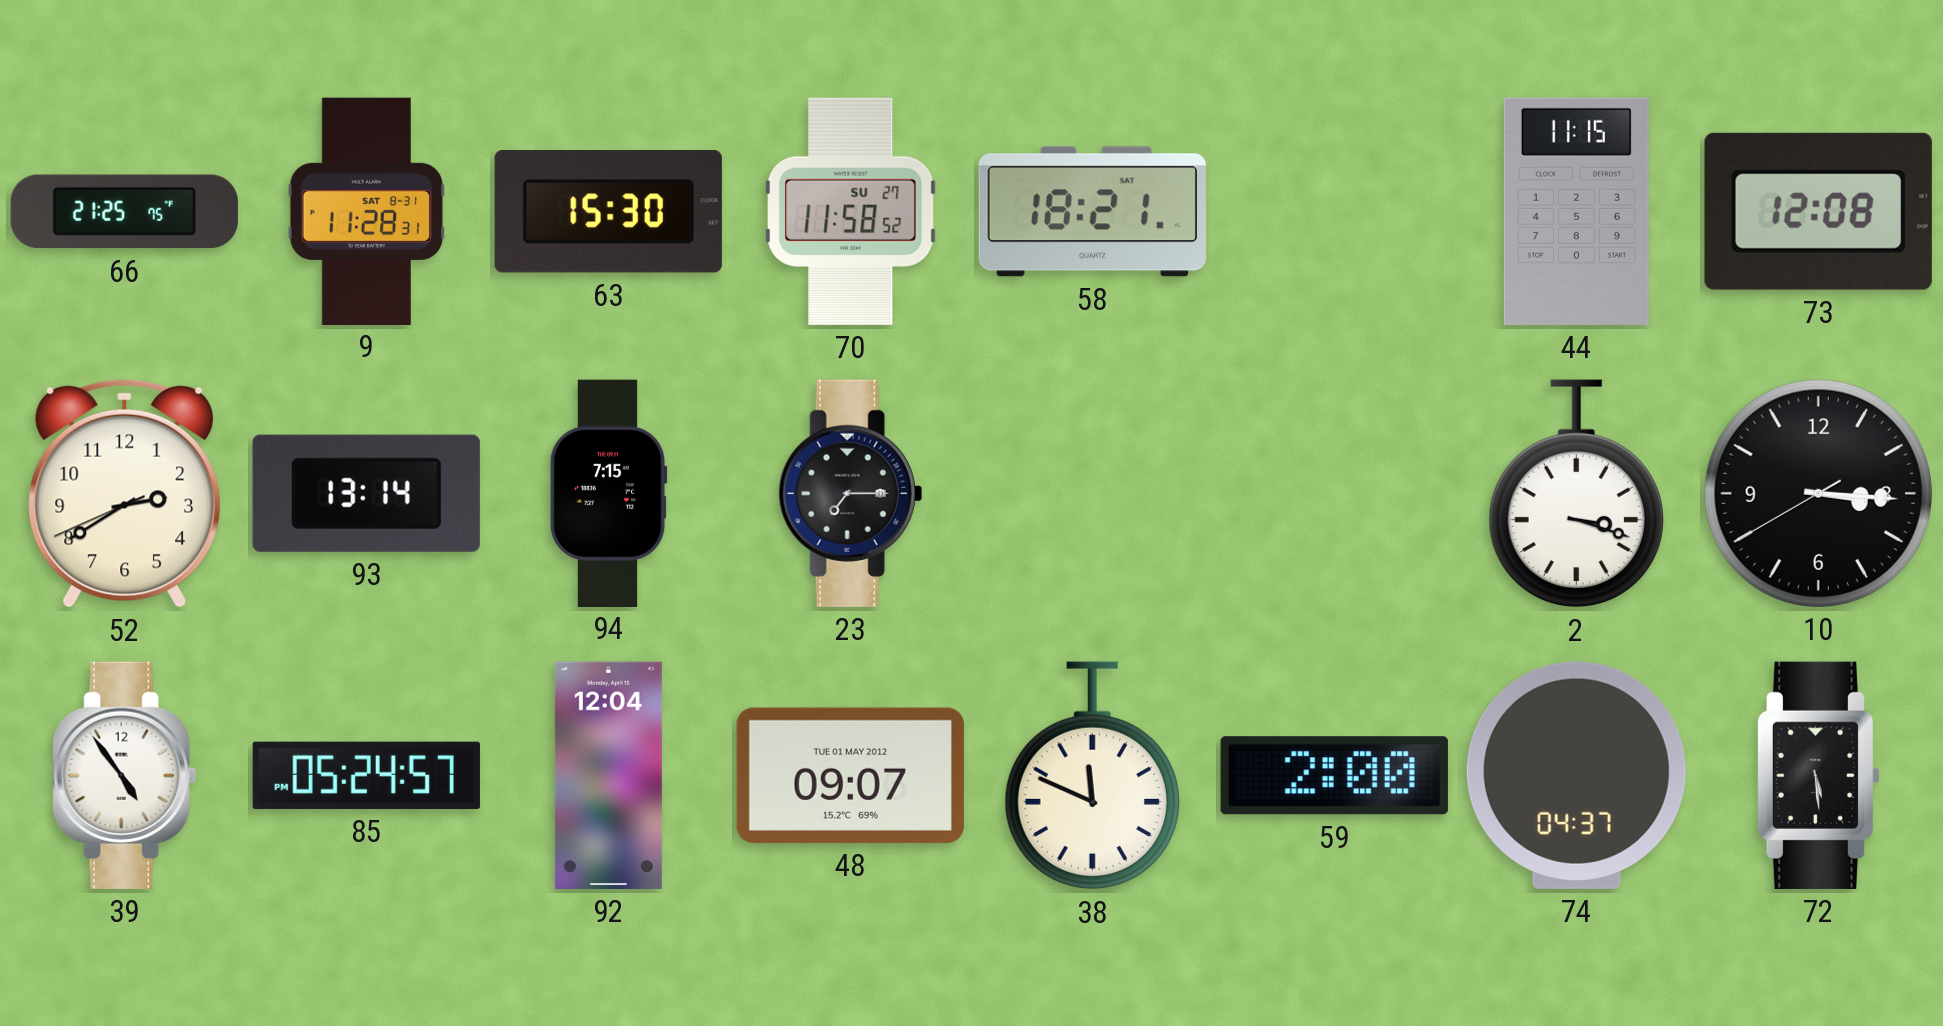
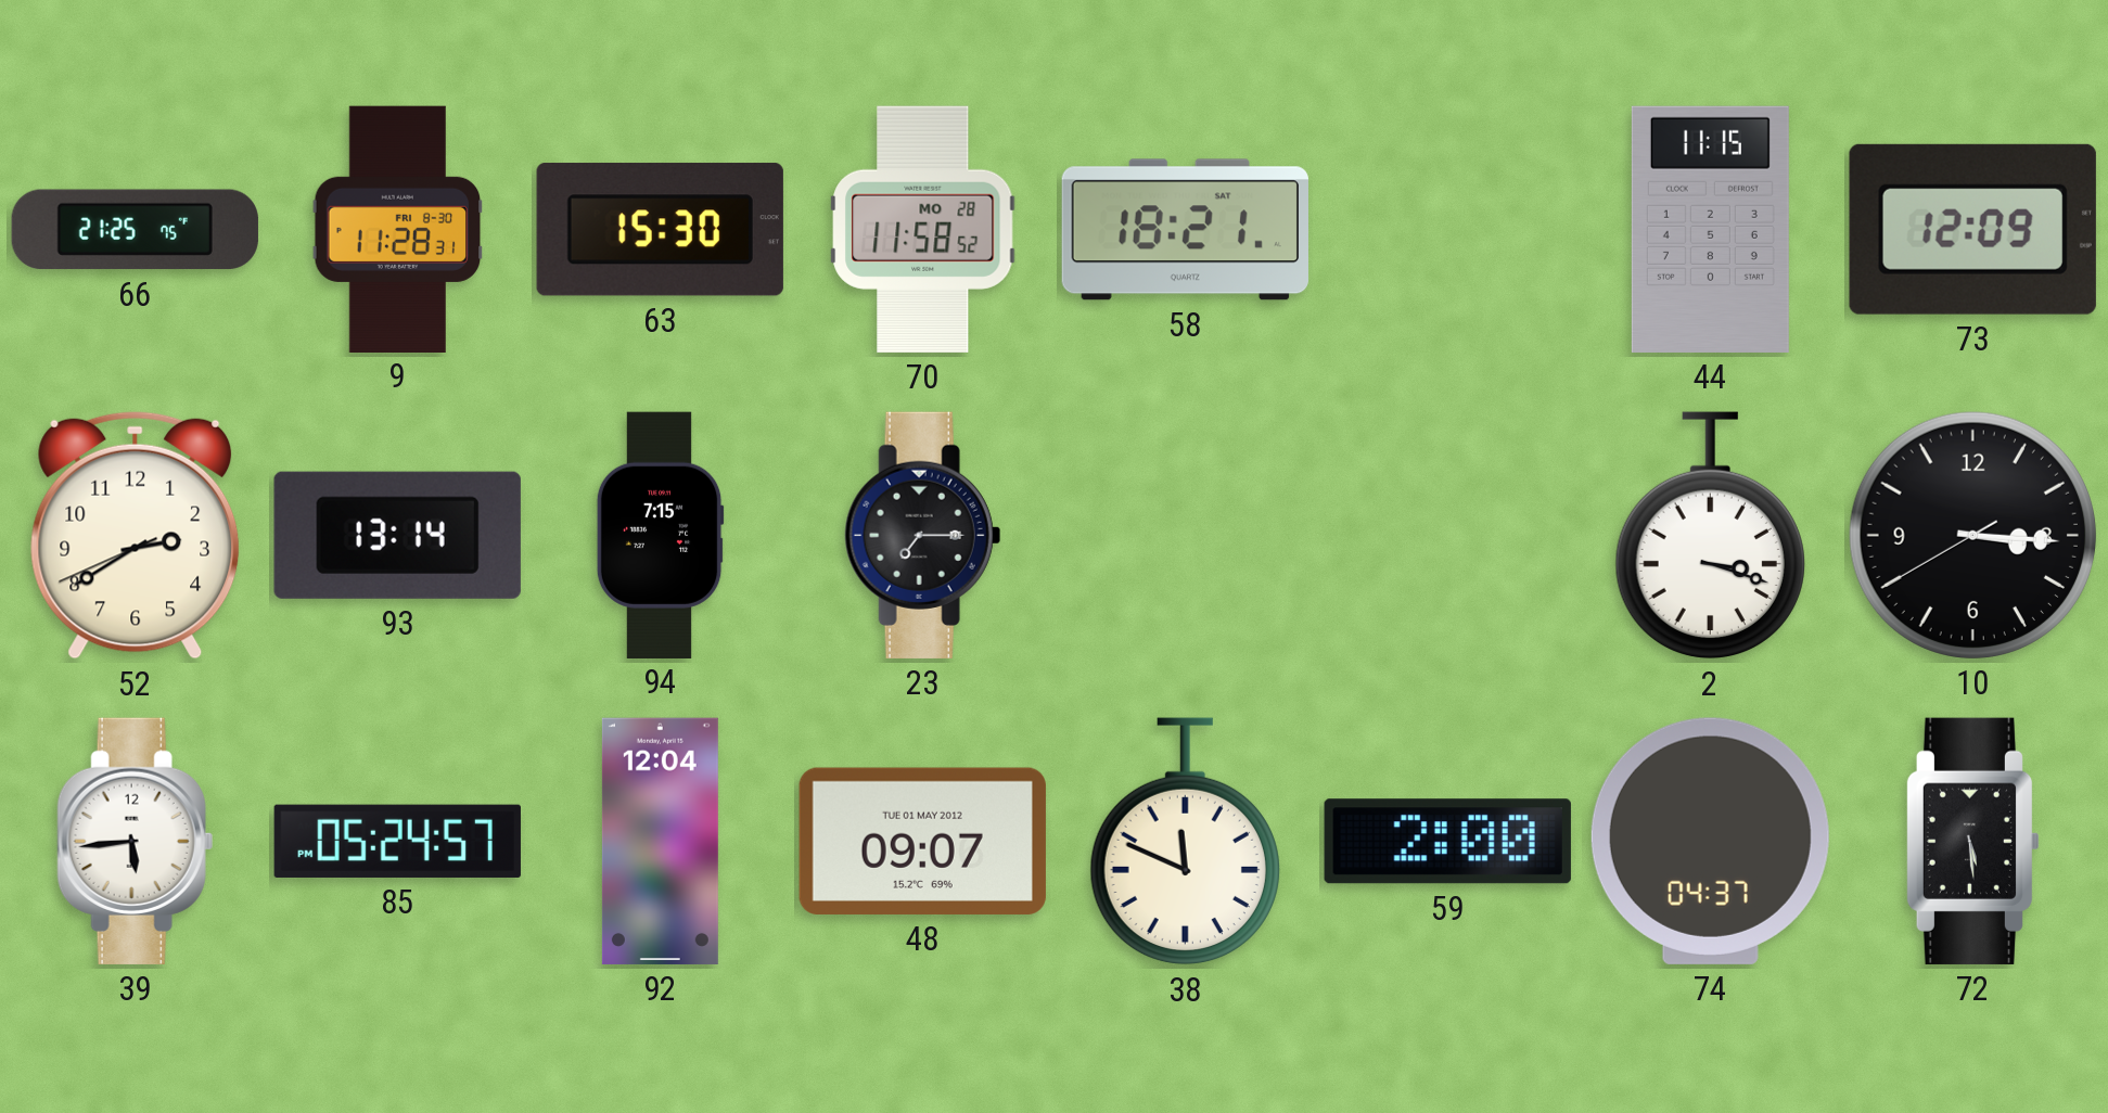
9 date: SAT 8-31 -> FRI 8-30 (398, 229)
70 date: SU 27 -> MO 28 (923, 229)
73: 12:08 -> 12:09 (1972, 229)
39: 4:54 -> 5:44 (135, 841)
